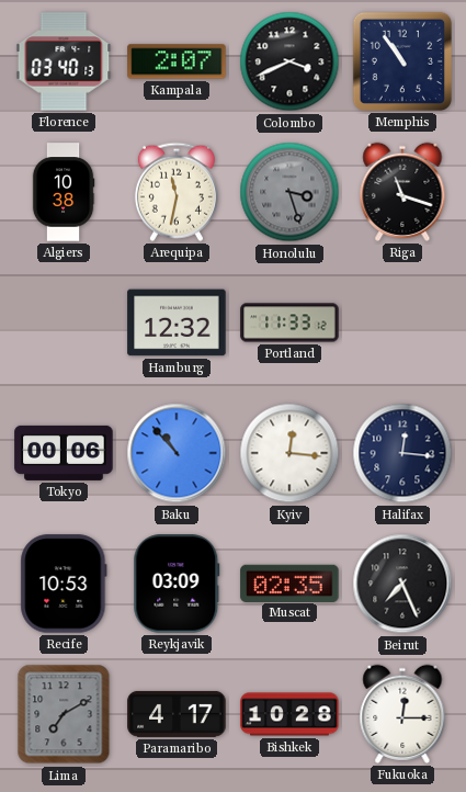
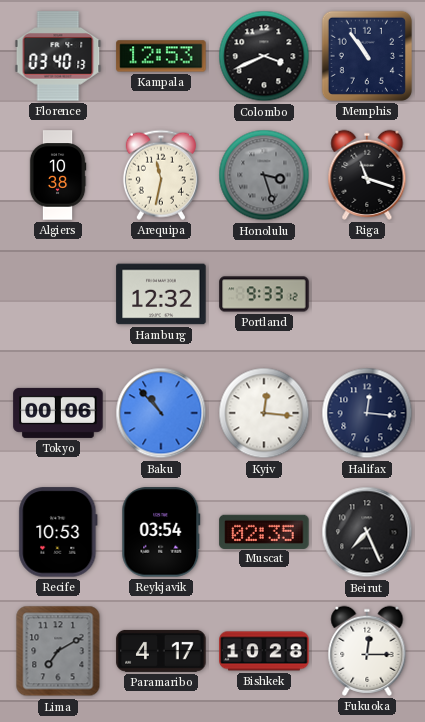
Kampala: 2:07 -> 12:53 (161, 56)
Portland: 11:33 -> 9:33 (264, 294)
Reykjavik: 03:09 -> 03:54 (161, 532)
